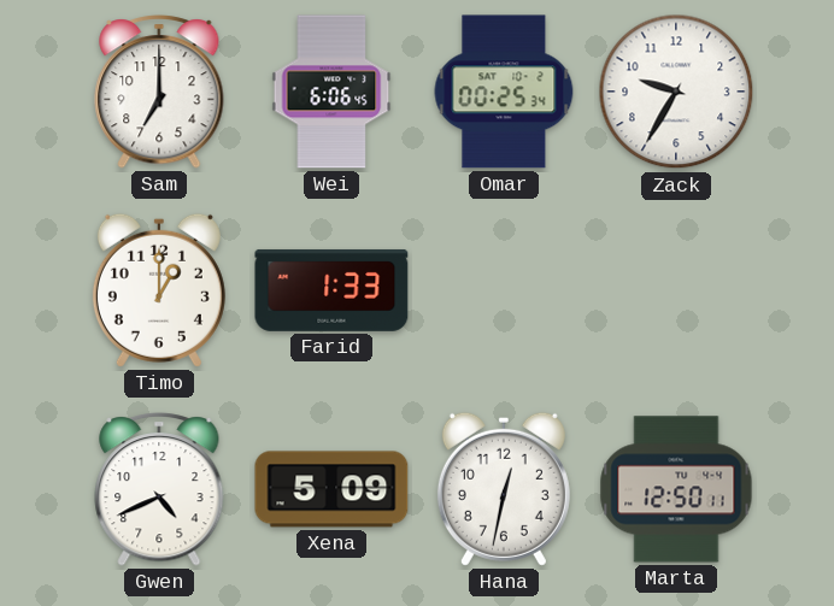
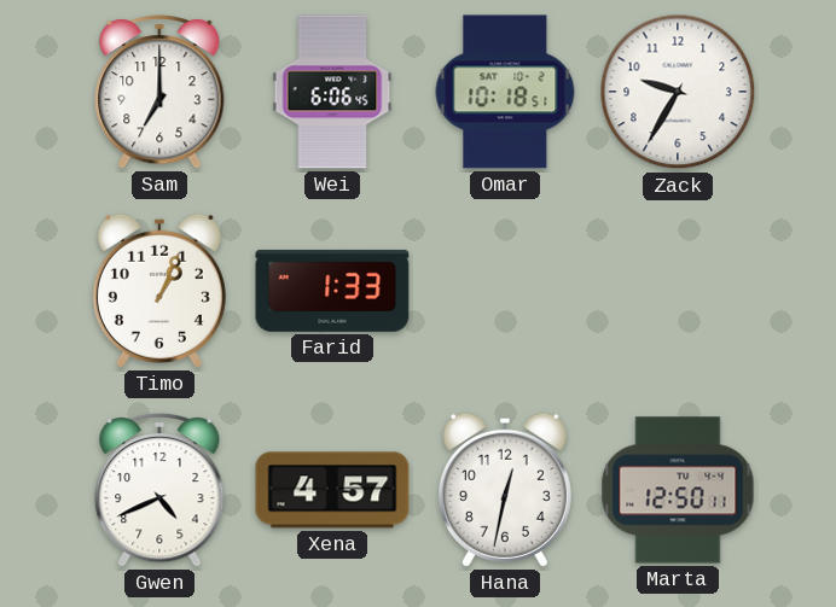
Omar: 00:25 -> 10:18 (505, 92)
Timo: 1:00 -> 1:04 (159, 291)
Xena: 5:09 -> 4:57 (332, 490)
